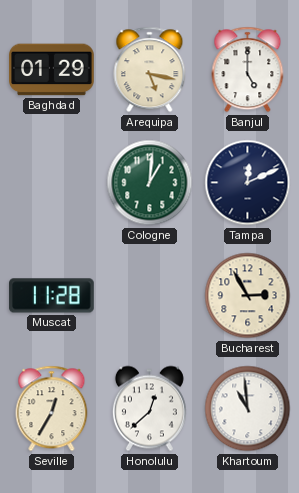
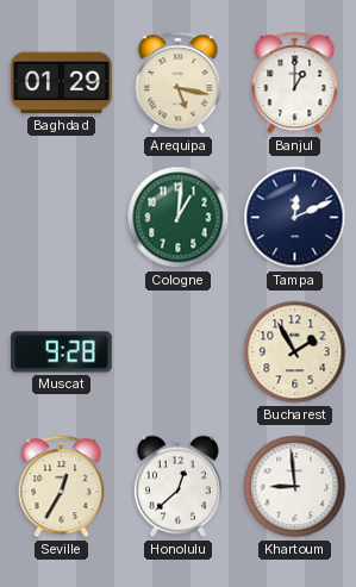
Banjul: 5:00 -> 1:00 (295, 83)
Muscat: 11:28 -> 9:28 (62, 352)
Bucharest: 2:55 -> 1:55 (295, 352)
Khartoum: 10:59 -> 8:59 (295, 487)
